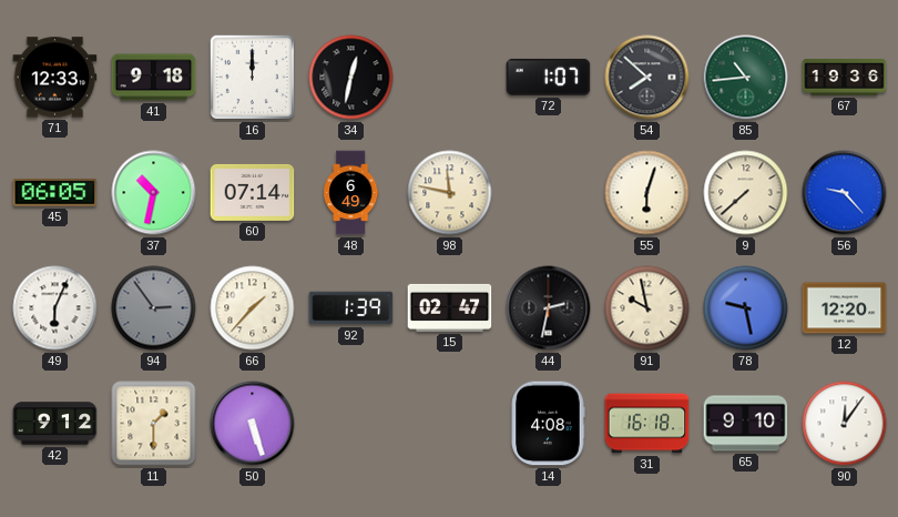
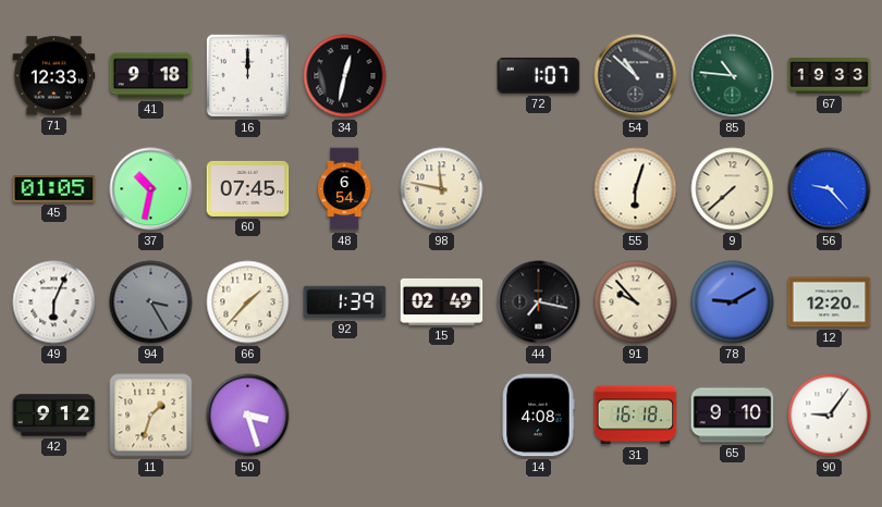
54: 7:52 -> 10:52 (636, 76)
85: 10:44 -> 10:46 (733, 76)
67: 19:36 -> 19:33 (830, 76)
45: 06:05 -> 01:05 (54, 188)
60: 07:14 -> 07:45 (248, 188)
48: 6:49 -> 6:54 (345, 189)
94: 2:54 -> 3:25 (151, 302)
15: 02:47 -> 02:49 (442, 301)
44: 2:32 -> 7:17 (539, 302)
91: 9:58 -> 9:53 (636, 302)
78: 9:28 -> 9:10 (733, 302)
11: 1:30 -> 1:33 (151, 416)
50: 5:27 -> 3:27 (248, 416)
90: 12:06 -> 9:06 (830, 416)
